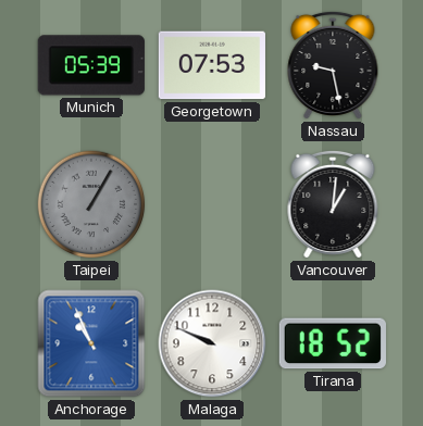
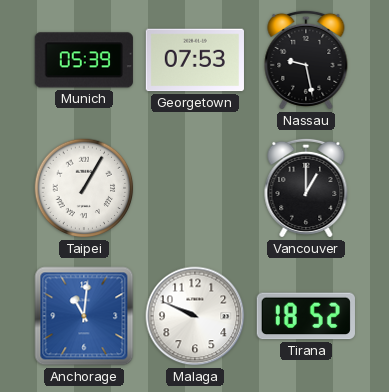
Taipei dial: grey -> white (84, 188)
Vancouver: 1:01 -> 1:00 (306, 188)
Anchorage: 10:56 -> 11:01 (84, 316)
